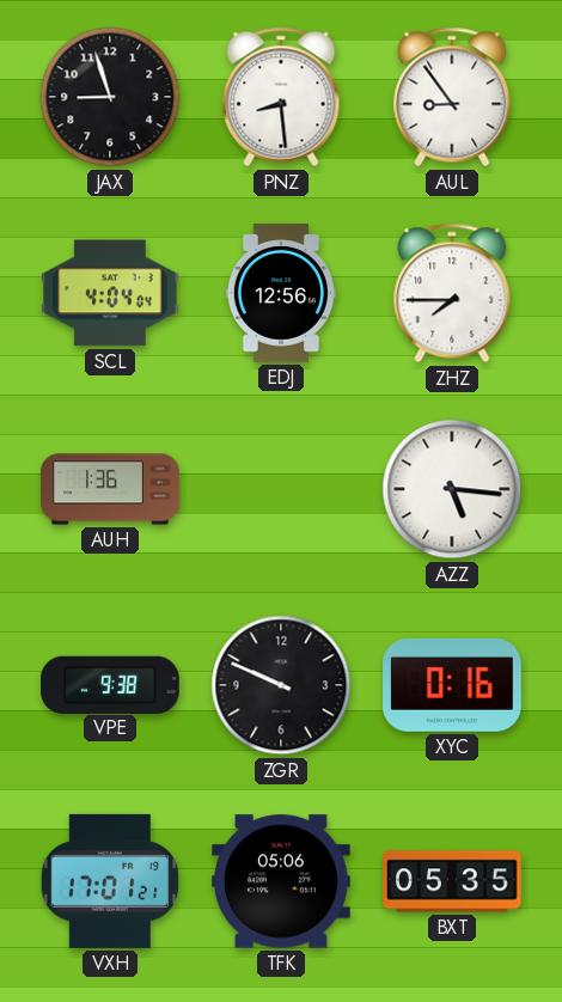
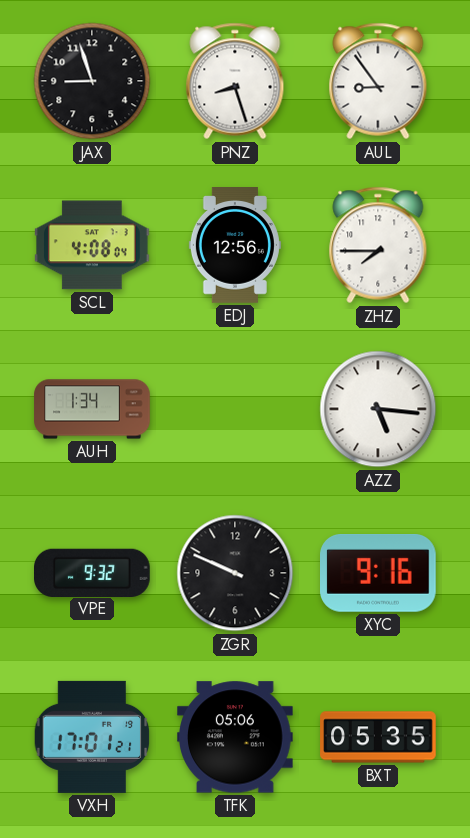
PNZ: 8:29 -> 8:27 (235, 81)
SCL: 4:04 -> 4:08 (93, 245)
AUH: 1:36 -> 1:34 (92, 409)
VPE: 9:38 -> 9:32 (93, 572)
XYC: 0:16 -> 9:16 (379, 574)
